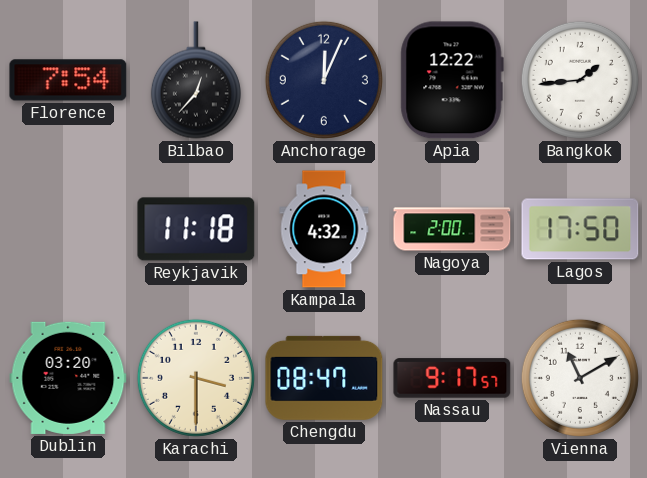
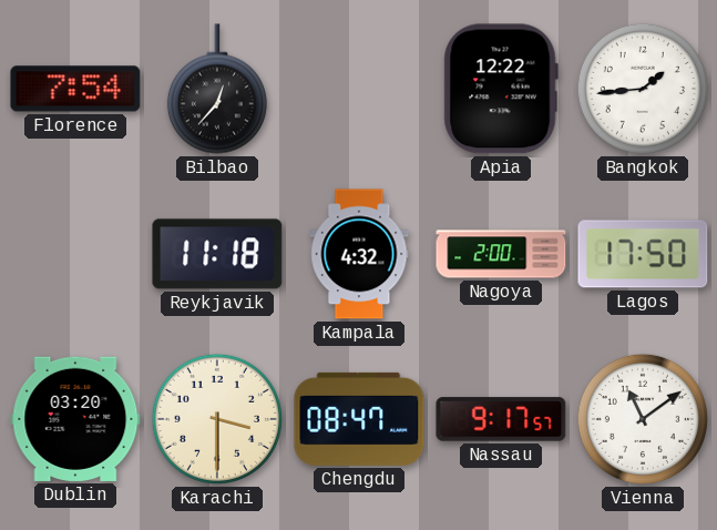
Anchorage: 12:04 -> none (324, 80)
Vienna: 11:10 -> 11:09 (643, 419)
